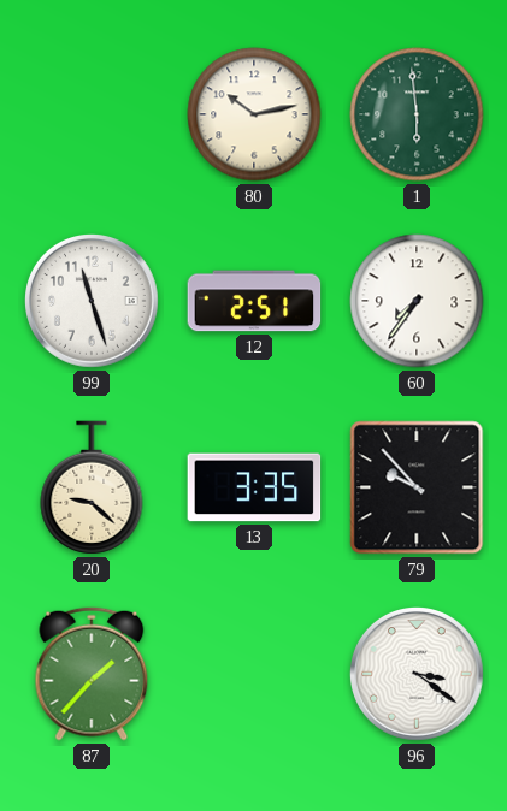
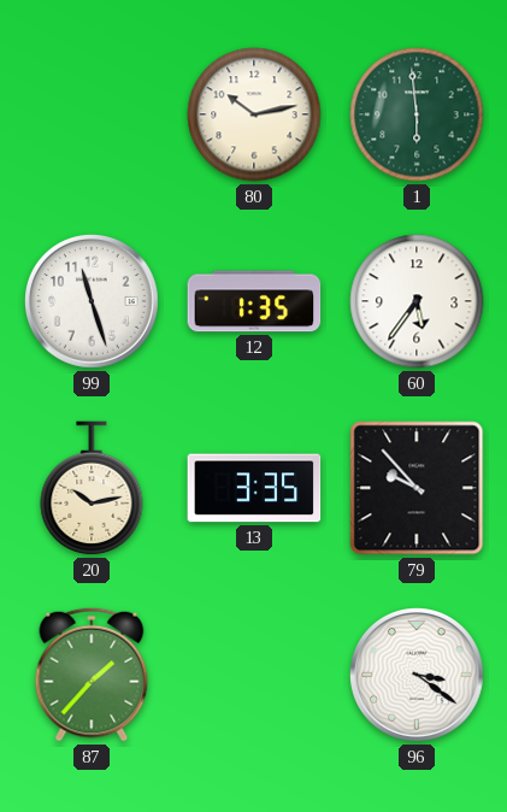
12: 2:51 -> 1:35 (254, 301)
60: 7:36 -> 5:36 (417, 301)
20: 9:22 -> 10:13 (92, 488)
